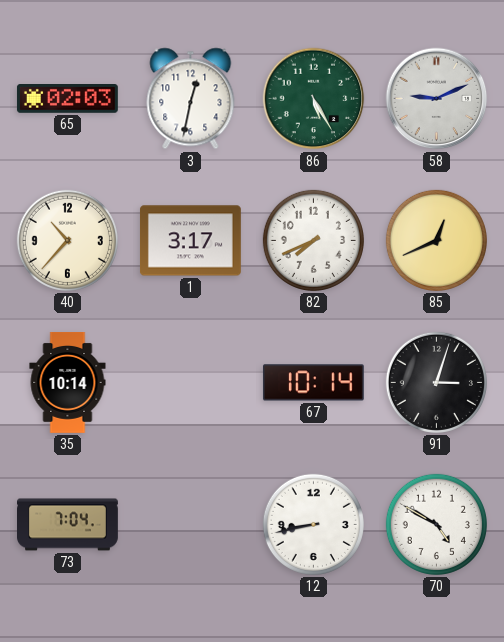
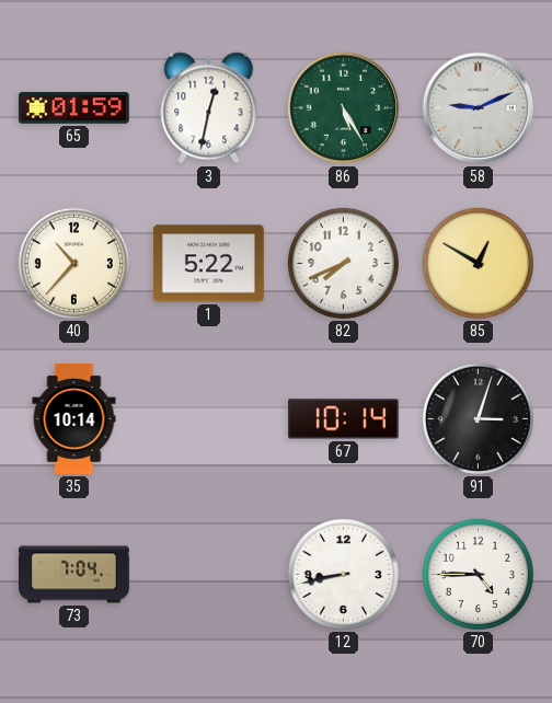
65: 02:03 -> 01:59 (73, 108)
1: 3:17 -> 5:22 (208, 264)
85: 12:41 -> 12:50 (478, 263)
70: 4:50 -> 4:45 (478, 574)
